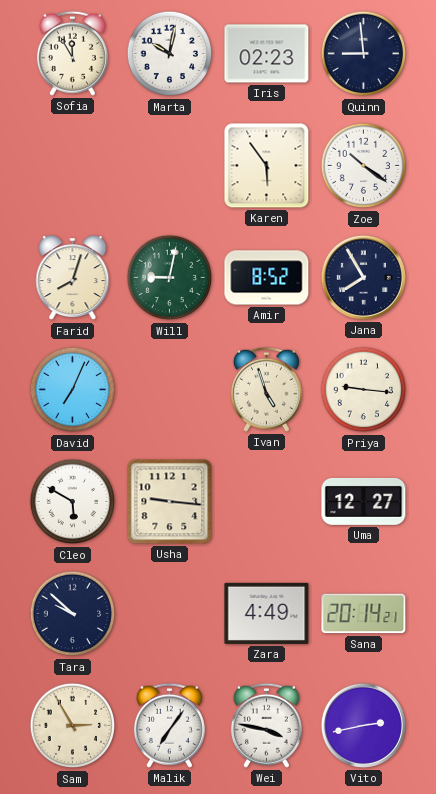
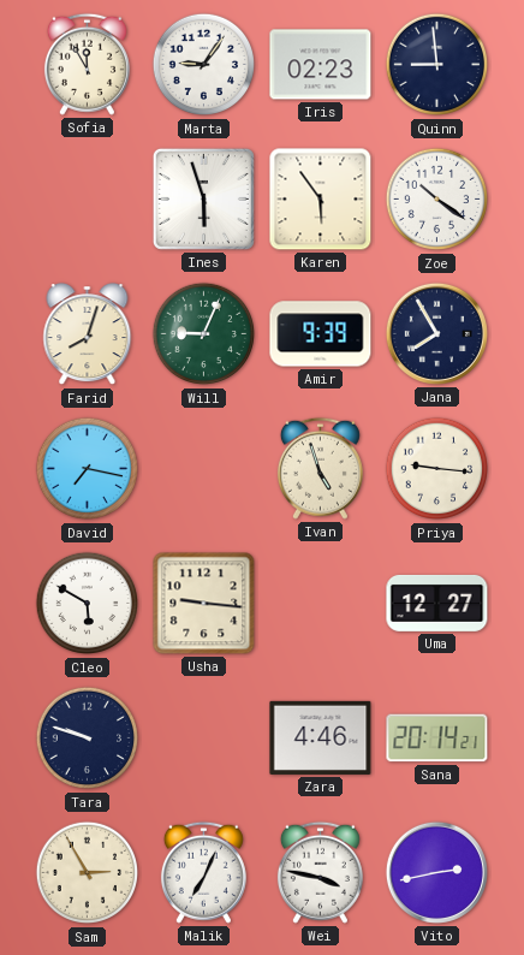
Marta: 10:02 -> 9:06 (204, 65)
Ines: none -> 5:57 (203, 198)
Will: 9:02 -> 9:04 (204, 334)
Amir: 8:52 -> 9:39 (321, 334)
David: 7:04 -> 7:17 (88, 469)
Tara: 9:52 -> 9:48 (88, 739)
Zara: 4:49 -> 4:46 (321, 737)
Malik: 7:06 -> 7:04 (203, 872)
